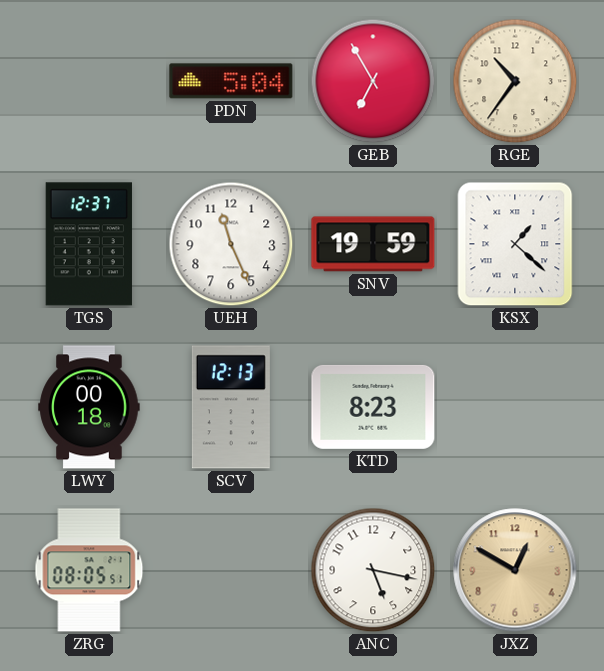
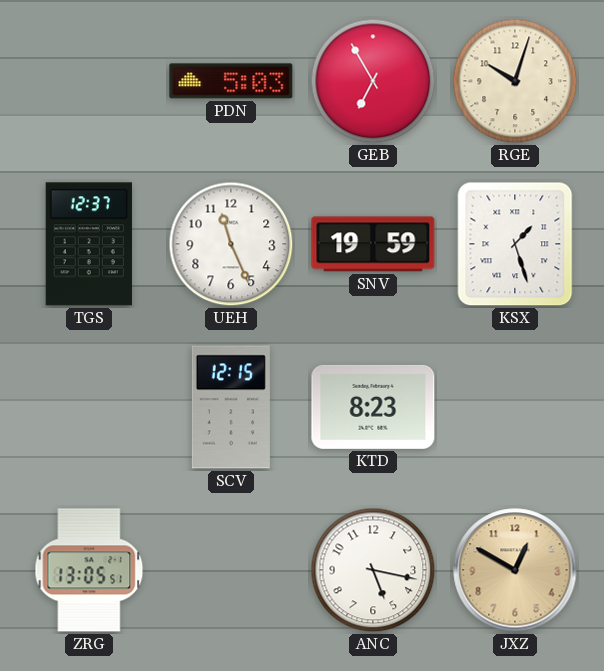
PDN: 5:04 -> 5:03 (231, 81)
RGE: 10:36 -> 10:03 (515, 81)
KSX: 1:22 -> 1:27 (515, 244)
LWY: 00:18 -> none (89, 407)
SCV: 12:13 -> 12:15 (231, 407)
ZRG: 08:05 -> 13:05 (89, 570)
